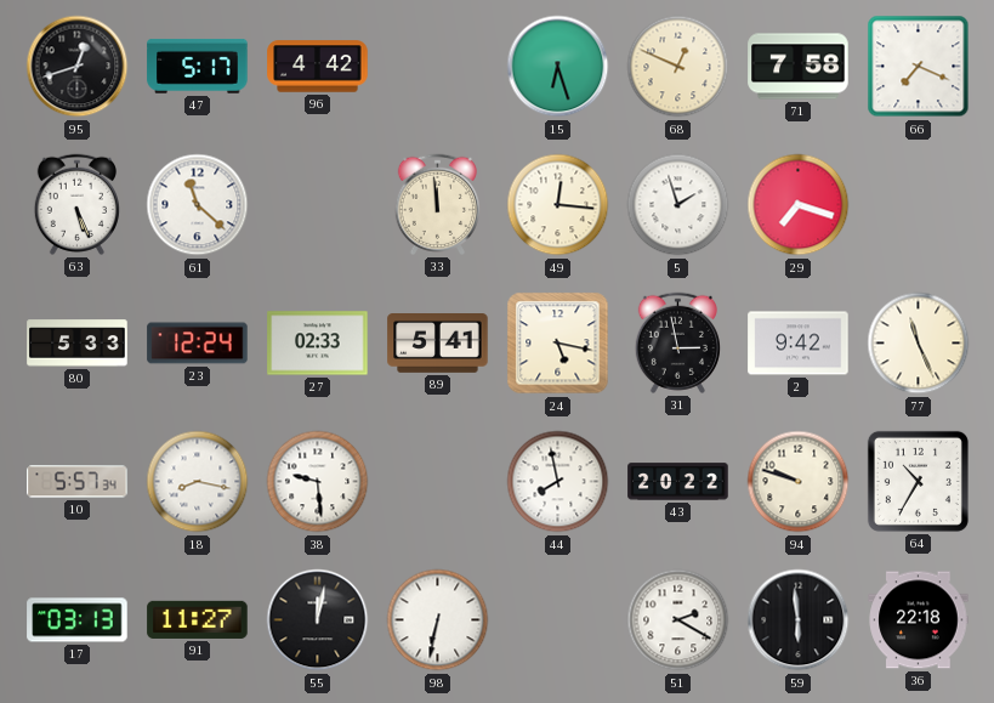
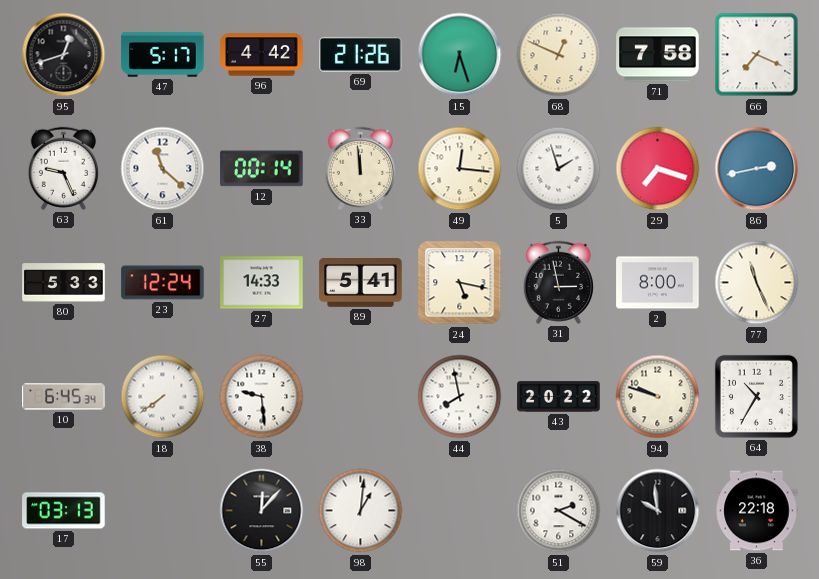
69: none -> 21:26 (361, 54)
63: 5:26 -> 9:26 (63, 168)
12: none -> 00:14 (262, 169)
86: none -> 2:43 (757, 169)
27: 02:33 -> 14:33 (262, 283)
2: 9:42 -> 8:00 (658, 283)
10: 5:57 -> 6:45 (64, 397)
18: 8:17 -> 7:39 (163, 397)
91: 11:27 -> none (198, 619)
55: 12:02 -> 12:07 (262, 511)
98: 6:32 -> 1:01 (361, 511)
59: 5:59 -> 9:59 (658, 511)
